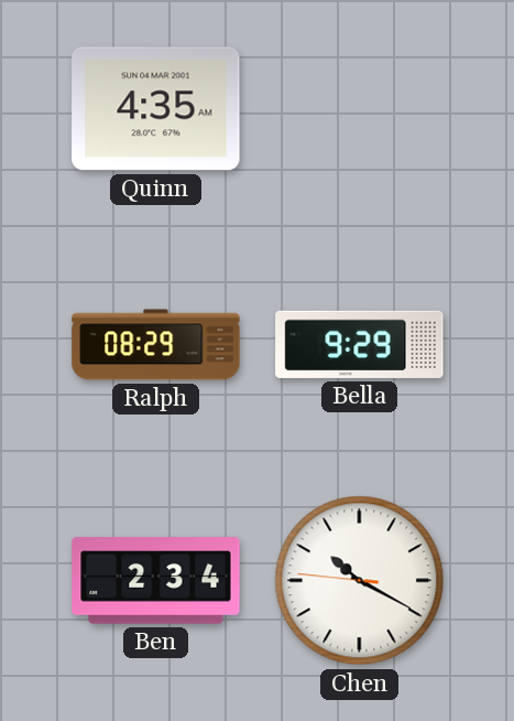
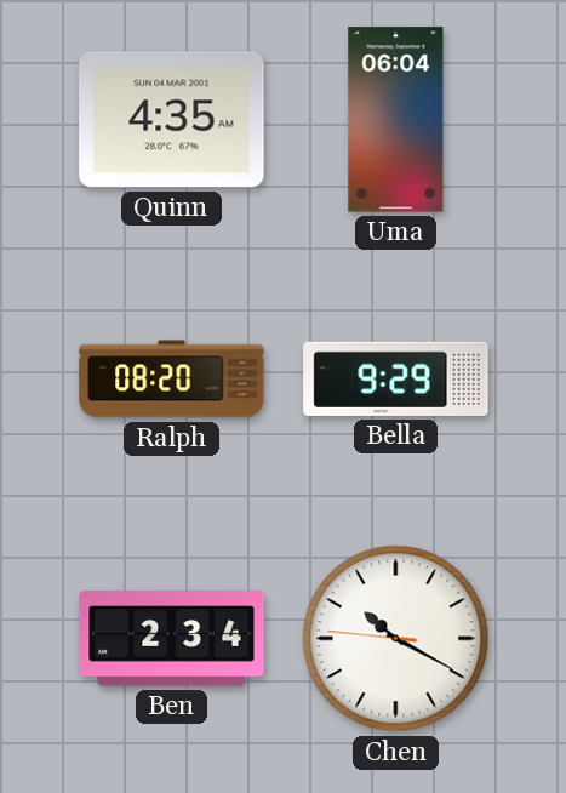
Uma: none -> 06:04 (396, 120)
Ralph: 08:29 -> 08:20 (172, 380)
